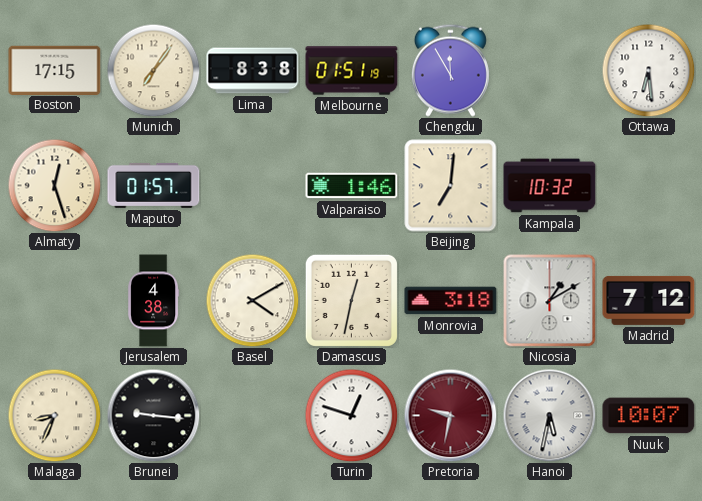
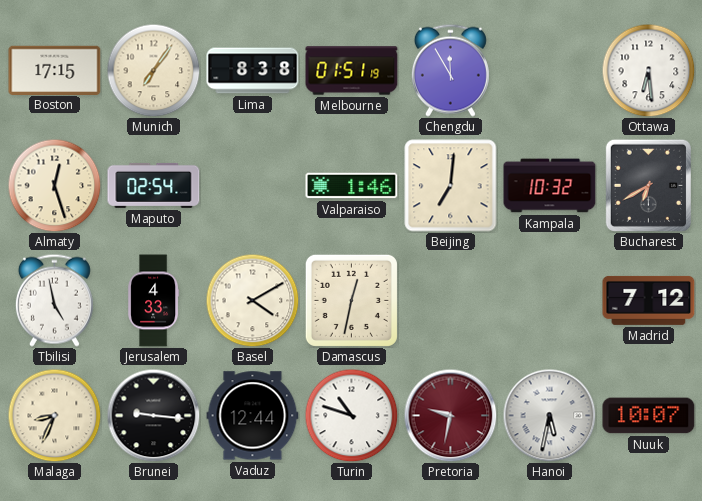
Maputo: 01:57 -> 02:54 (154, 185)
Bucharest: none -> 6:40 (648, 185)
Tbilisi: none -> 4:58 (54, 300)
Jerusalem: 4:38 -> 4:33 (154, 301)
Monrovia: 3:18 -> none (451, 301)
Nicosia: 1:10 -> none (549, 300)
Vaduz: none -> 12:44 (253, 416)
Turin: 12:48 -> 10:48 (351, 415)
